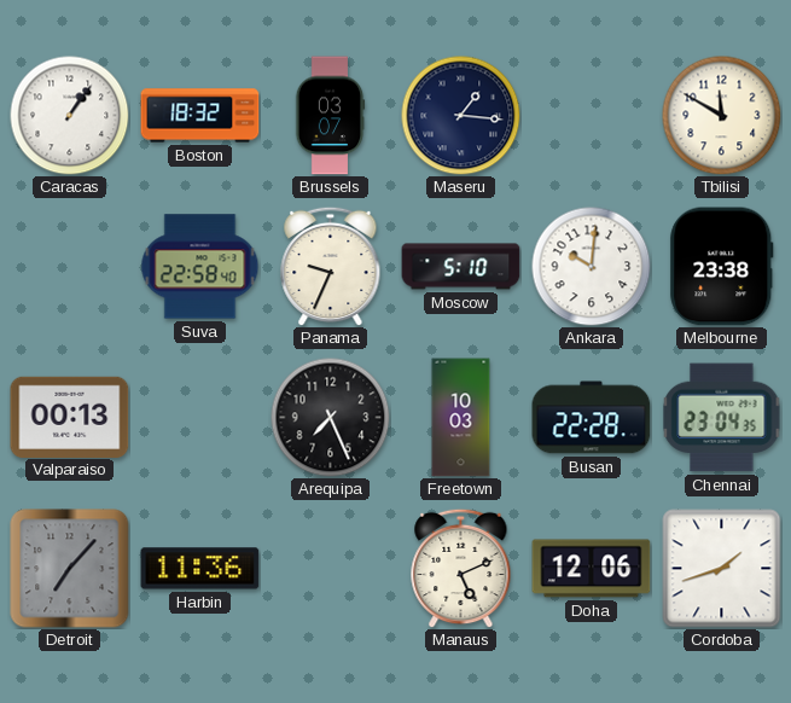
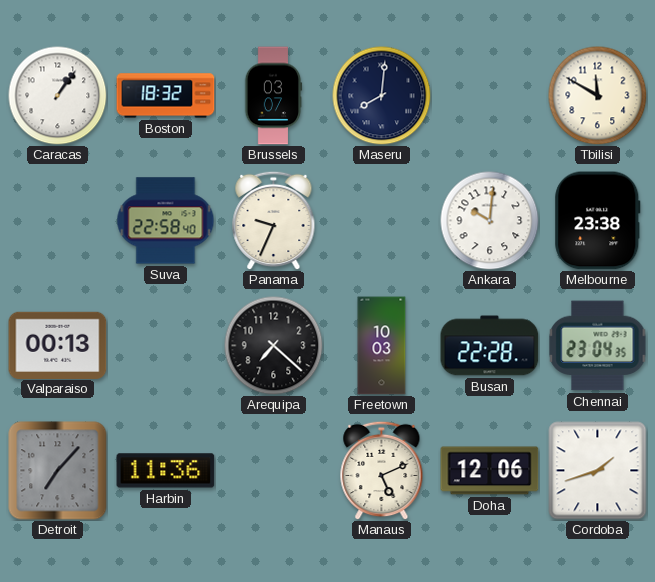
Maseru: 1:16 -> 8:01 (382, 96)
Moscow: 5:10 -> none (461, 267)
Arequipa: 7:26 -> 7:22 (274, 346)
